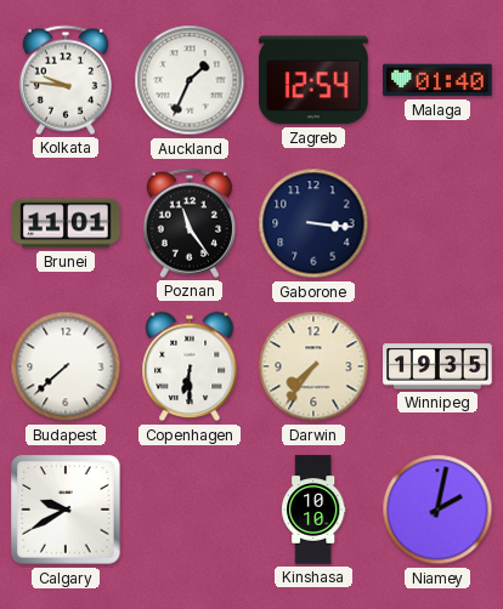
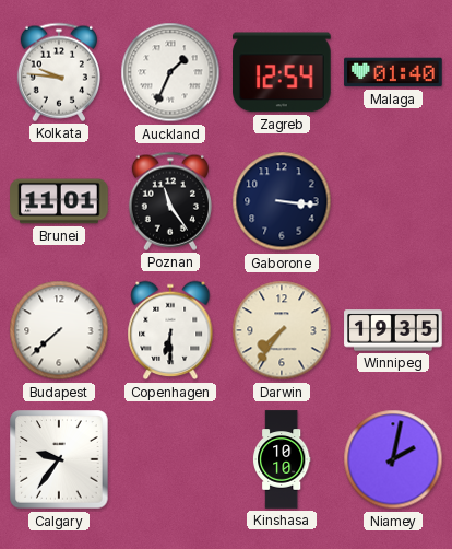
Calgary: 9:40 -> 9:36 (59, 459)
